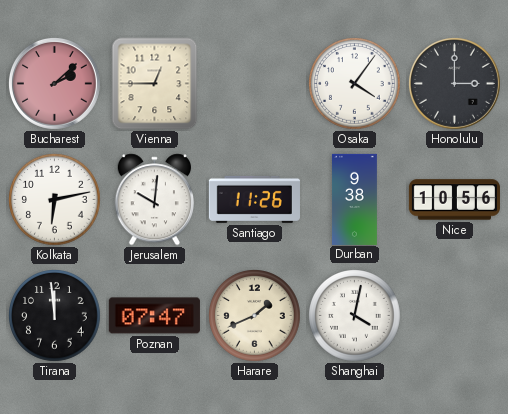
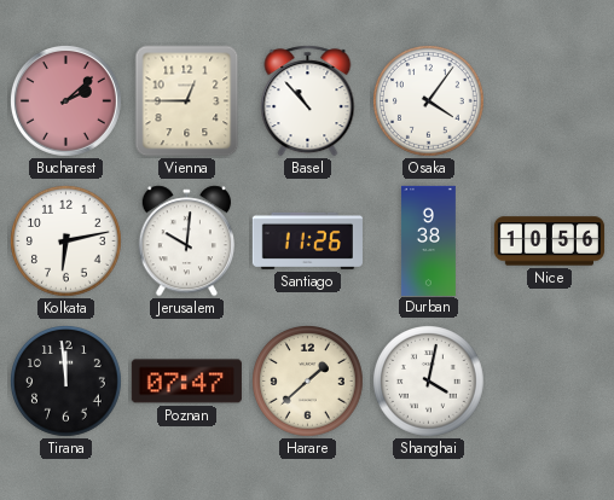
Basel: none -> 10:53 (308, 101)
Honolulu: 3:00 -> none (454, 83)
Harare: 1:41 -> 1:38 (308, 382)
